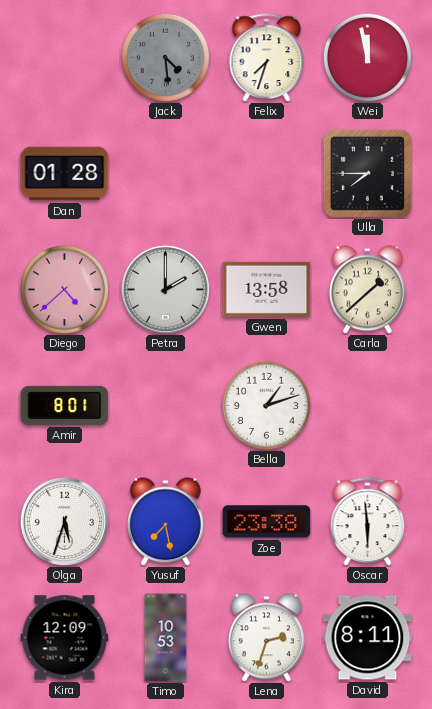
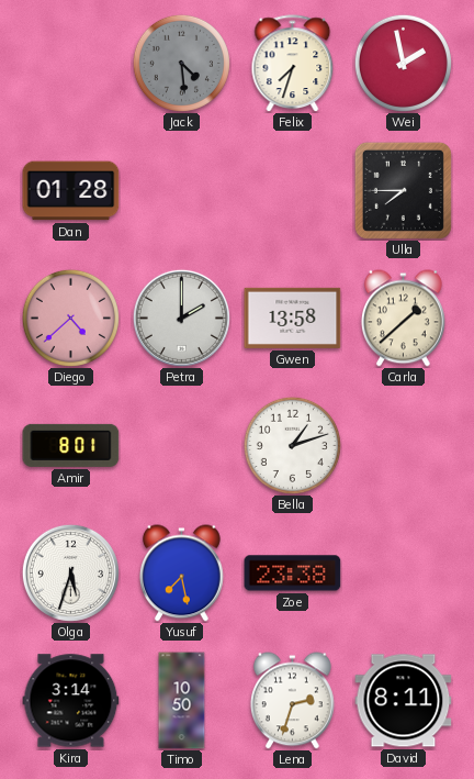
Wei: 11:58 -> 1:58 (403, 63)
Oscar: 5:59 -> none (368, 522)
Kira: 12:09 -> 3:14 (71, 701)
Timo: 10:53 -> 10:50 (182, 701)
